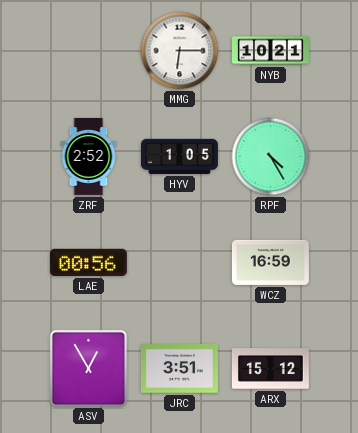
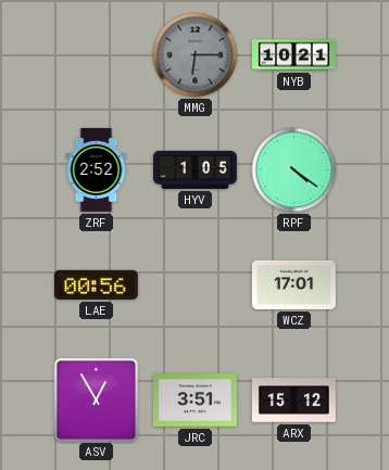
MMG dial: white -> grey (196, 55)
RPF: 4:25 -> 4:21 (294, 170)
WCZ: 16:59 -> 17:01 (293, 284)
